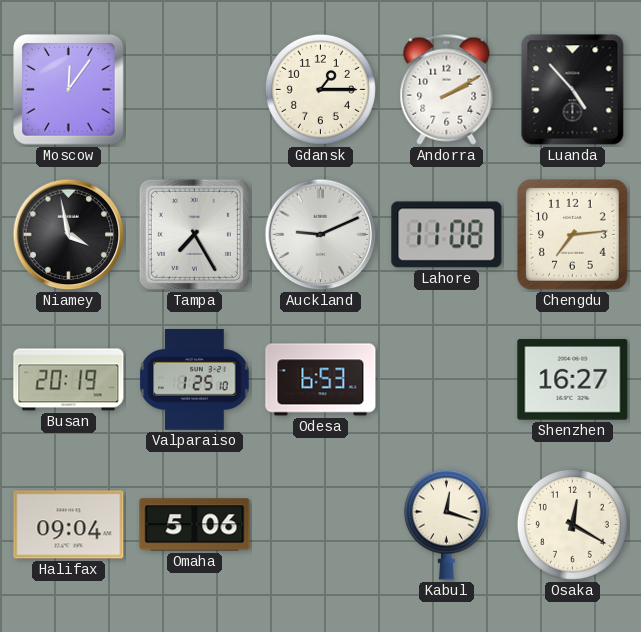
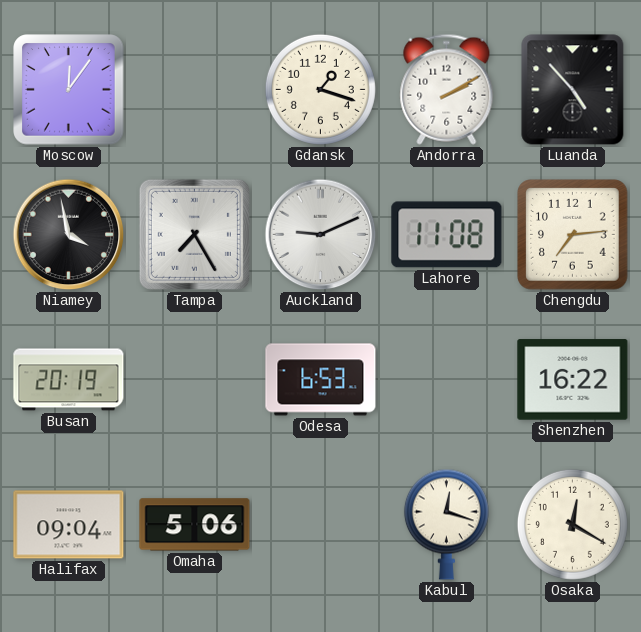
Gdansk: 1:15 -> 1:18 (320, 89)
Valparaiso: 1:25 -> none (195, 379)
Shenzhen: 16:27 -> 16:22 (573, 380)
